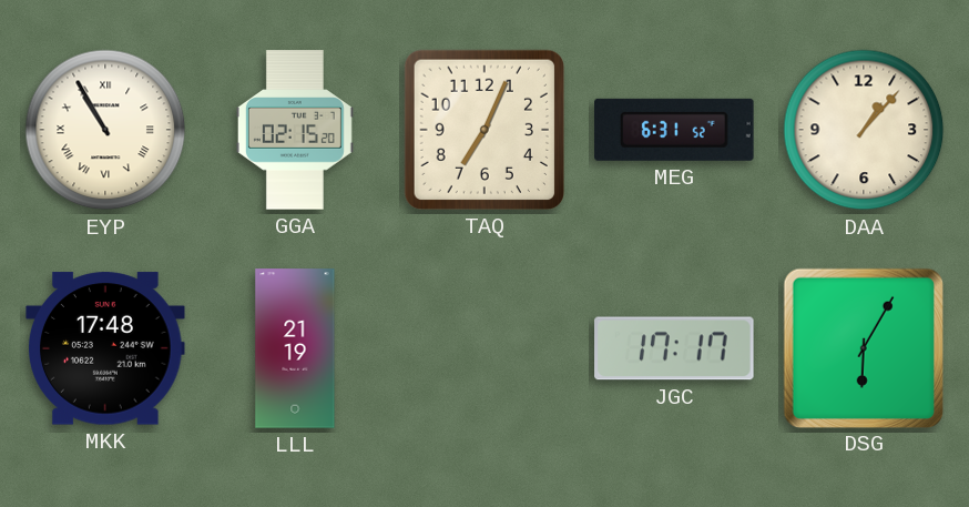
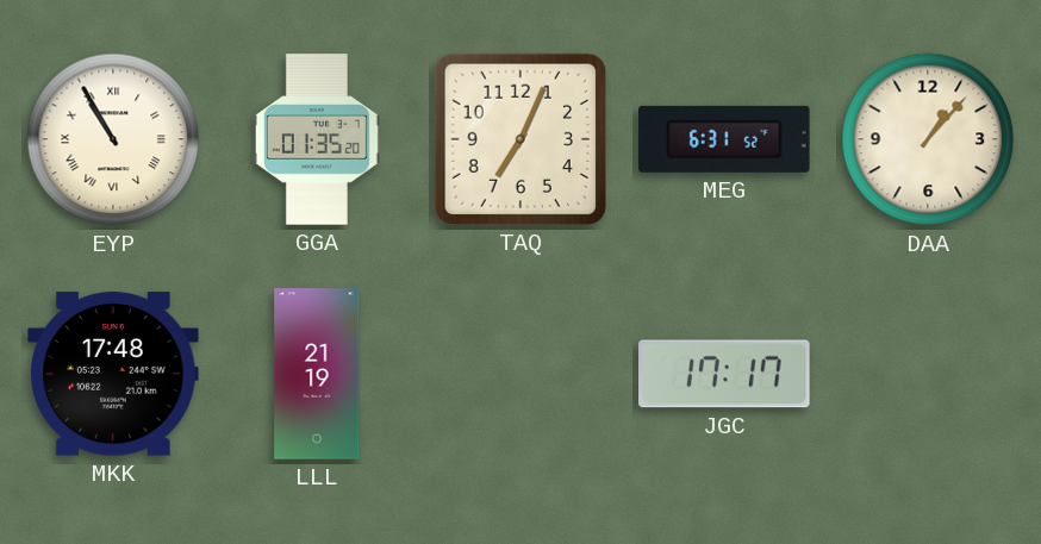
GGA: 02:15 -> 01:35 (317, 139)
DSG: 6:05 -> none (863, 347)
